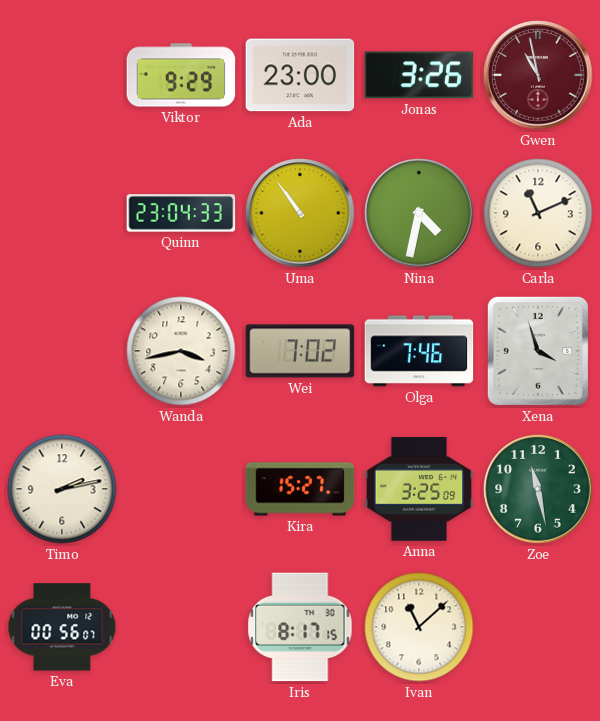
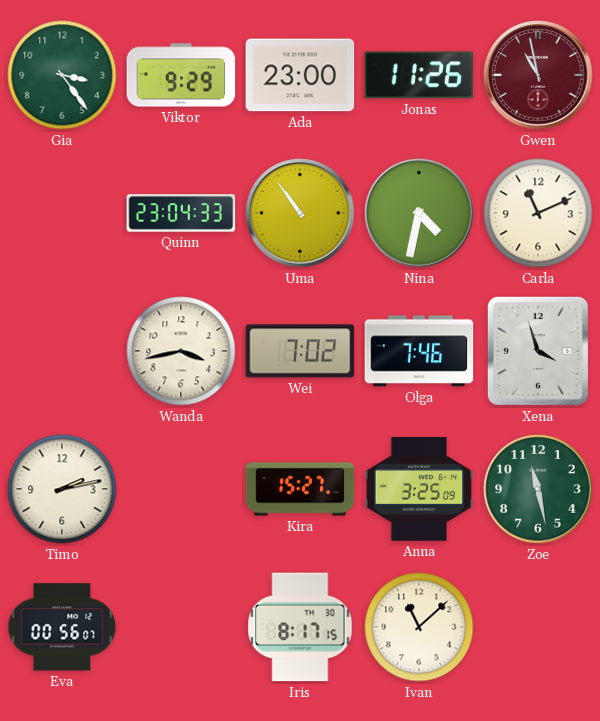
Gia: none -> 3:24 (62, 75)
Jonas: 3:26 -> 11:26 (419, 75)
